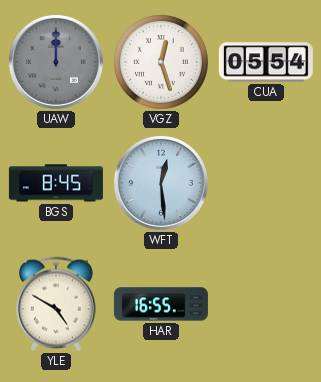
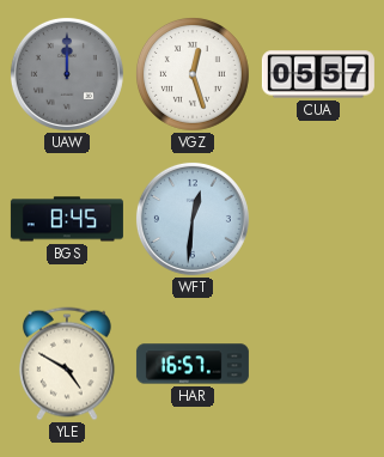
CUA: 05:54 -> 05:57 (318, 74)
WFT: 12:29 -> 12:31 (193, 219)
HAR: 16:55 -> 16:57 (193, 364)
